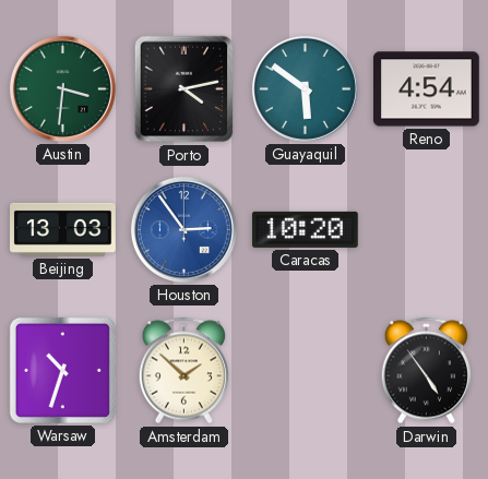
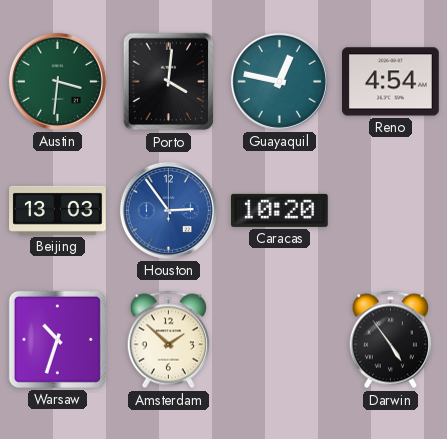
Porto: 4:13 -> 4:01 (169, 82)
Guayaquil: 5:51 -> 12:47 (279, 81)
